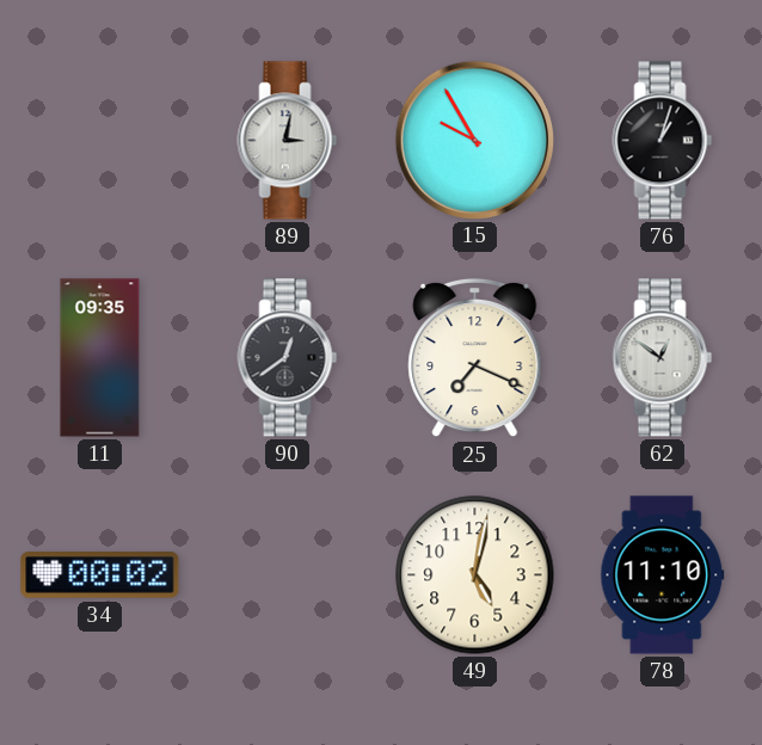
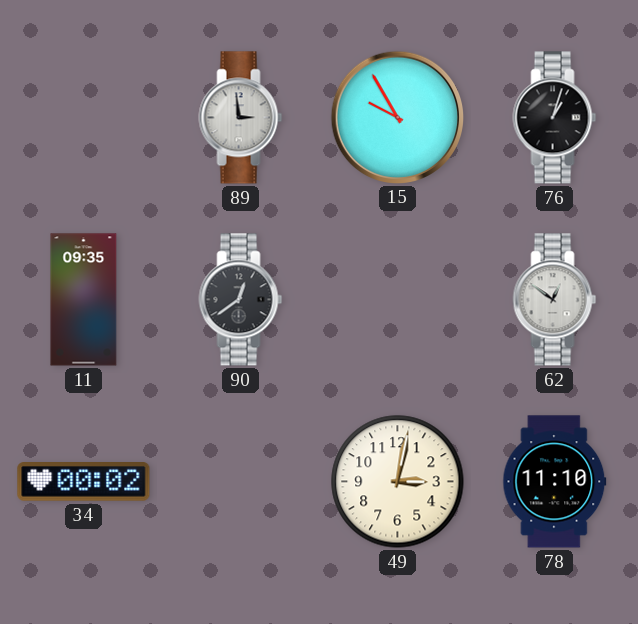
89: 3:02 -> 2:59 (241, 118)
25: 7:19 -> none (475, 358)
49: 5:02 -> 3:02 (398, 482)
